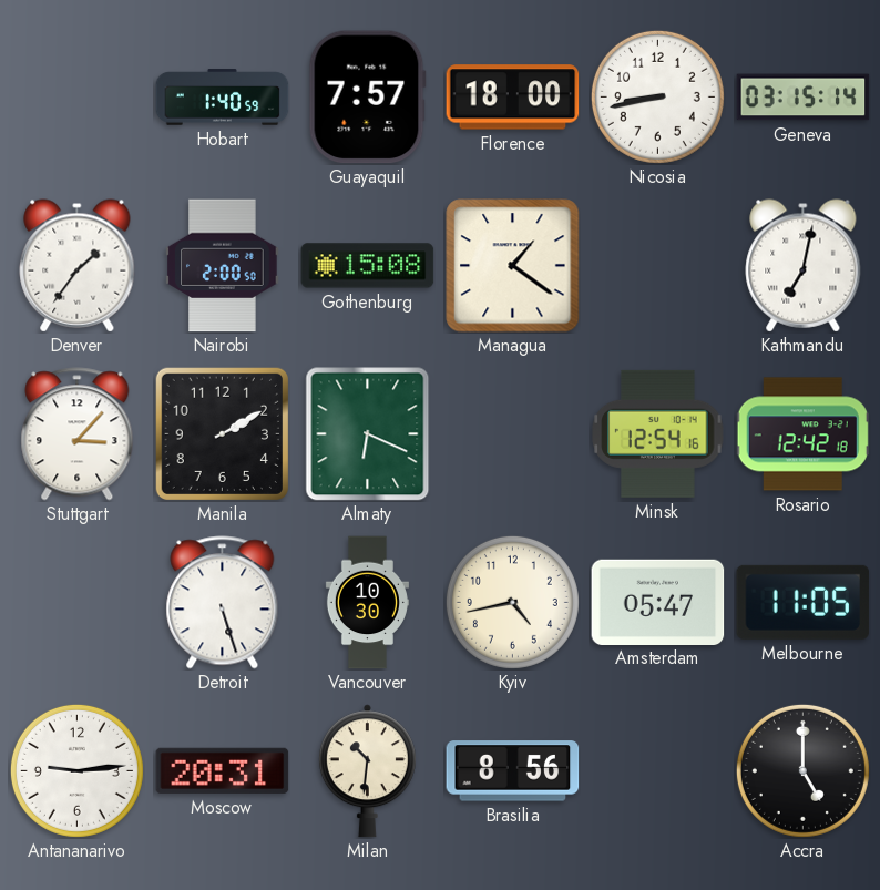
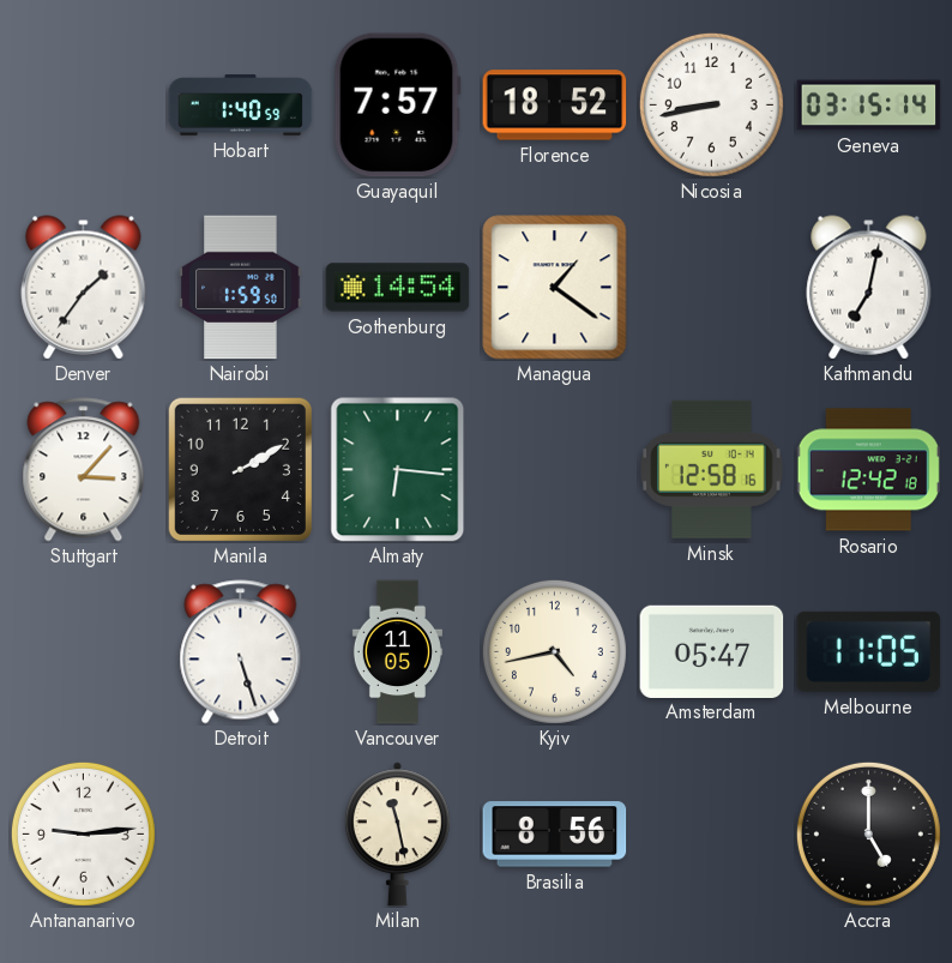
Florence: 18:00 -> 18:52 (555, 106)
Nairobi: 2:00 -> 1:59 (241, 288)
Gothenburg: 15:08 -> 14:54 (398, 288)
Almaty: 6:19 -> 6:16 (398, 470)
Minsk: 12:54 -> 12:58 (712, 469)
Vancouver: 10:30 -> 11:05 (397, 652)
Moscow: 20:31 -> none (223, 770)
Milan: 10:31 -> 11:28 (397, 835)
